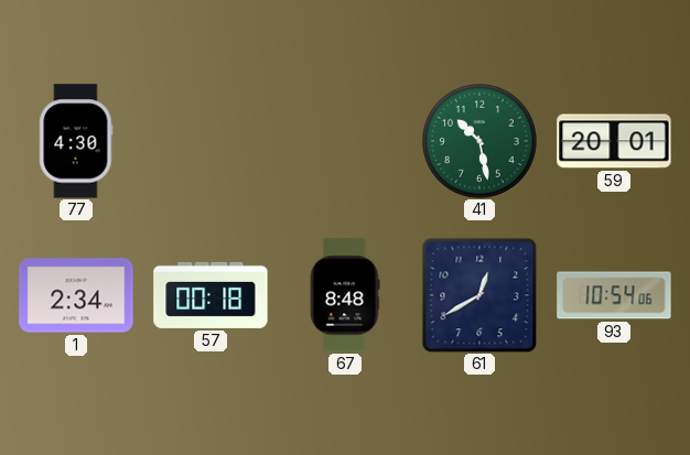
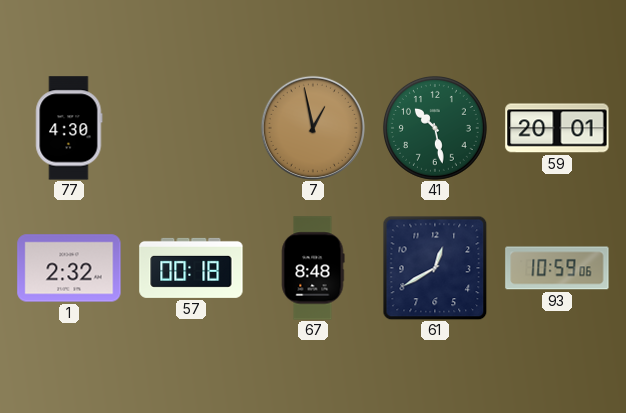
7: none -> 12:58 (313, 128)
1: 2:34 -> 2:32 (69, 268)
93: 10:54 -> 10:59 (557, 268)
